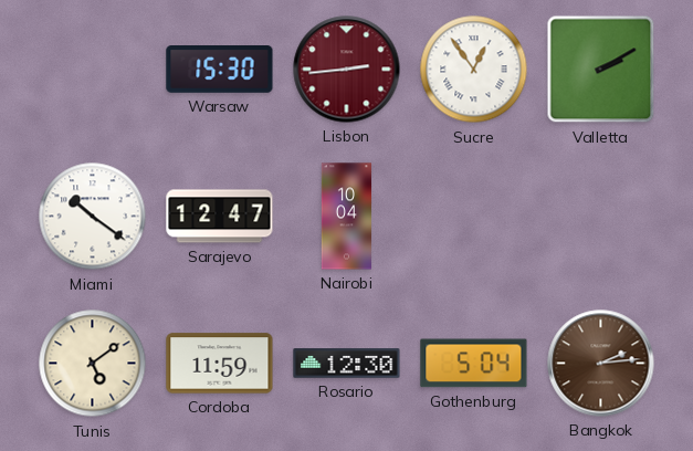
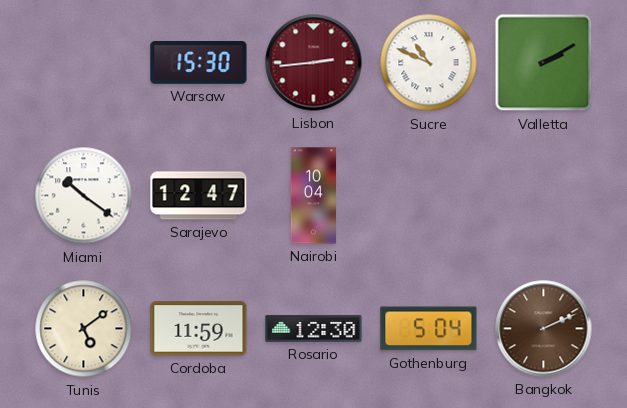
Sucre: 12:54 -> 10:49 (429, 63)
Bangkok: 2:14 -> 2:11 (544, 329)
